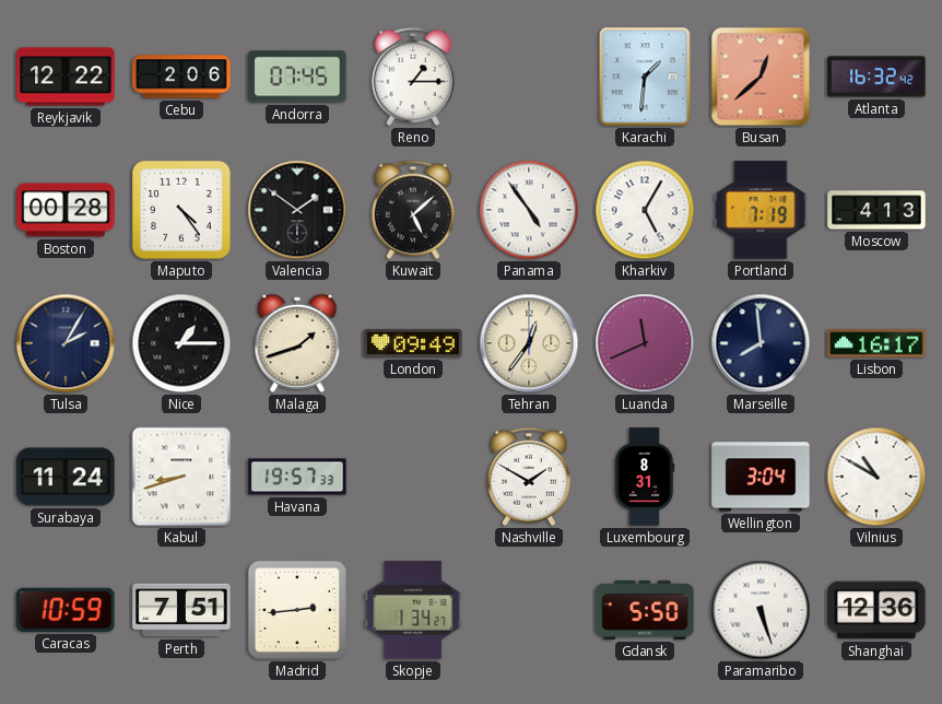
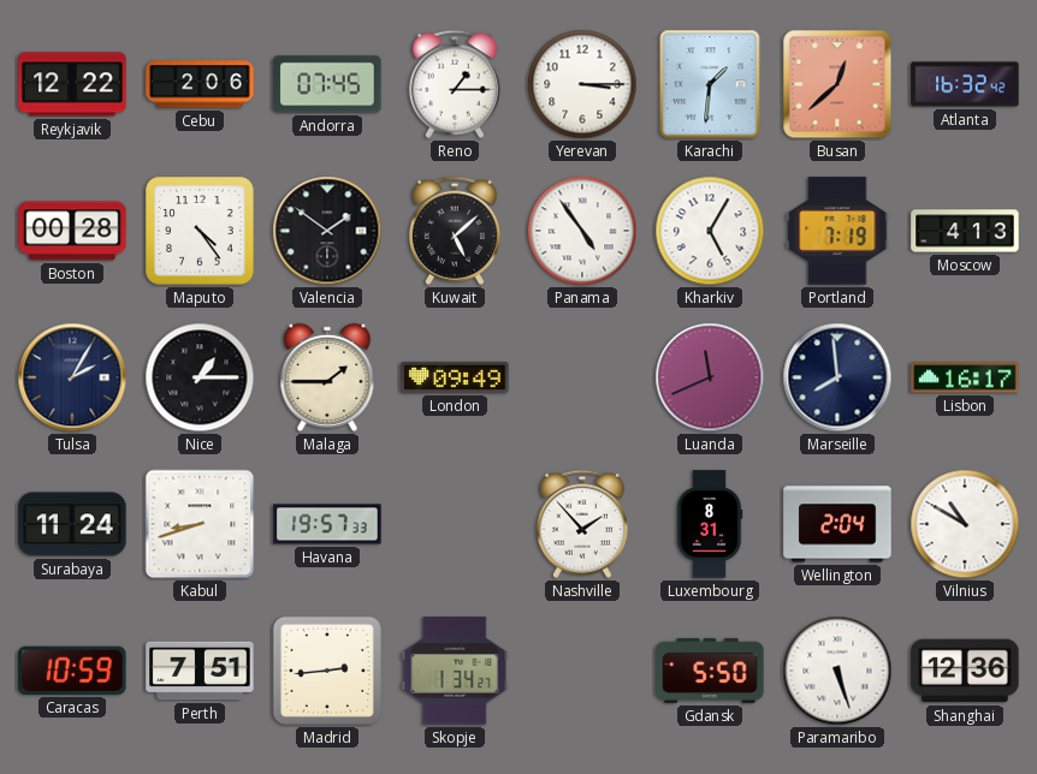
Yerevan: none -> 3:15 (582, 84)
Malaga: 1:42 -> 1:45 (327, 377)
Tehran: 12:36 -> none (529, 343)
Nashville: 1:50 -> 1:53 (582, 524)
Wellington: 3:04 -> 2:04 (837, 524)
